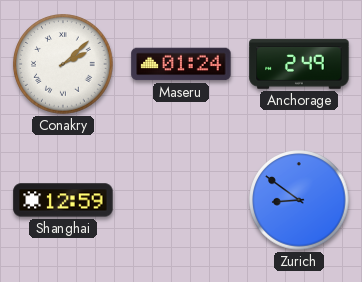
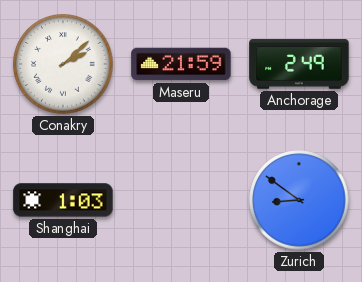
Maseru: 01:24 -> 21:59 (181, 64)
Shanghai: 12:59 -> 1:03 (63, 200)
